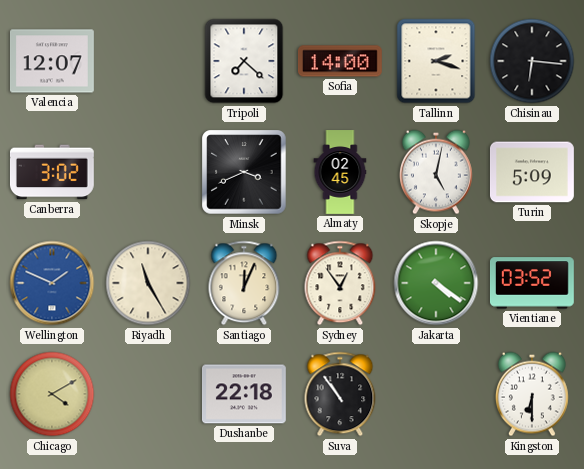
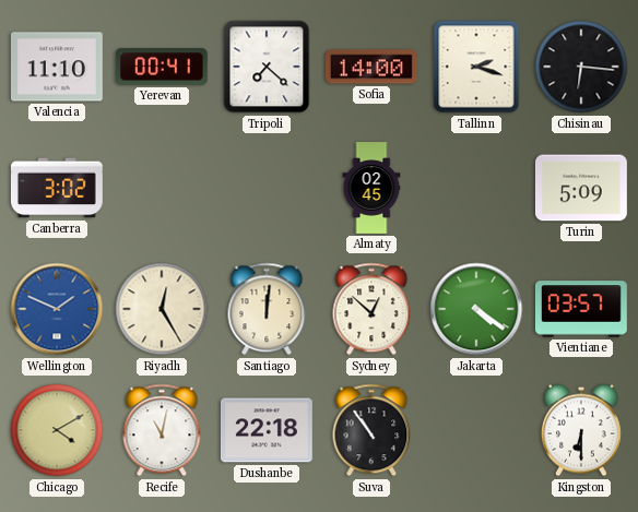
Valencia: 12:07 -> 11:10 (57, 67)
Yerevan: none -> 00:41 (162, 67)
Minsk: 3:41 -> none (244, 172)
Skopje: 5:02 -> none (436, 172)
Riyadh: 11:25 -> 12:25 (162, 309)
Santiago: 12:04 -> 12:01 (267, 309)
Sydney: 12:54 -> 12:52 (371, 309)
Vientiane: 03:52 -> 03:57 (581, 309)
Recife: none -> 11:02 (162, 430)
